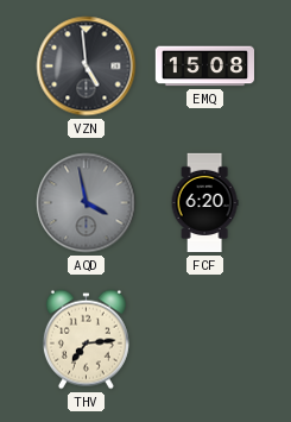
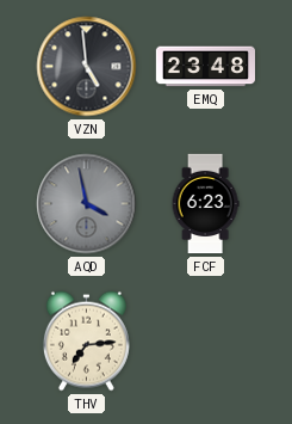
EMQ: 15:08 -> 23:48 (205, 67)
FCF: 6:20 -> 6:23 (205, 204)
